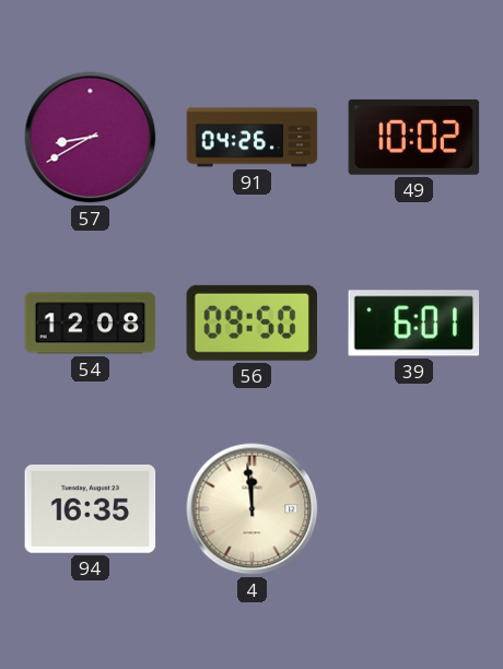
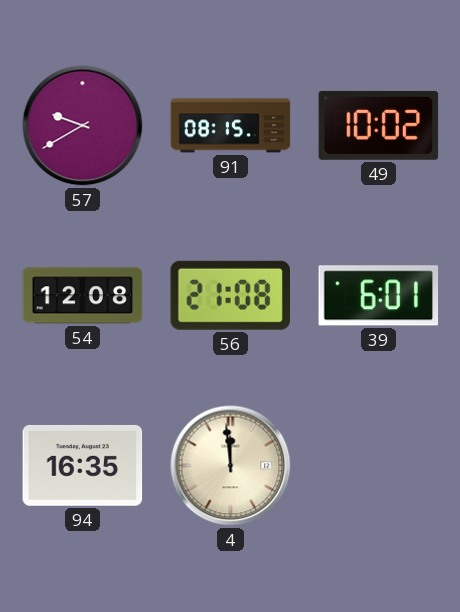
57: 8:40 -> 9:40 (83, 126)
91: 04:26 -> 08:15 (231, 126)
56: 09:50 -> 21:08 (230, 295)
